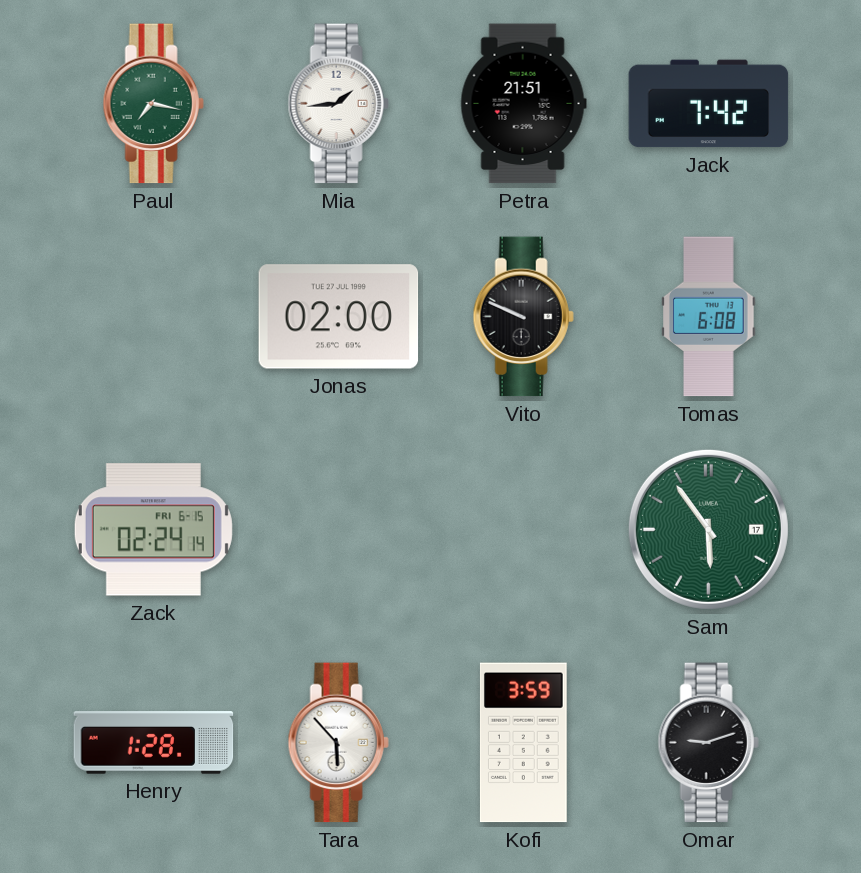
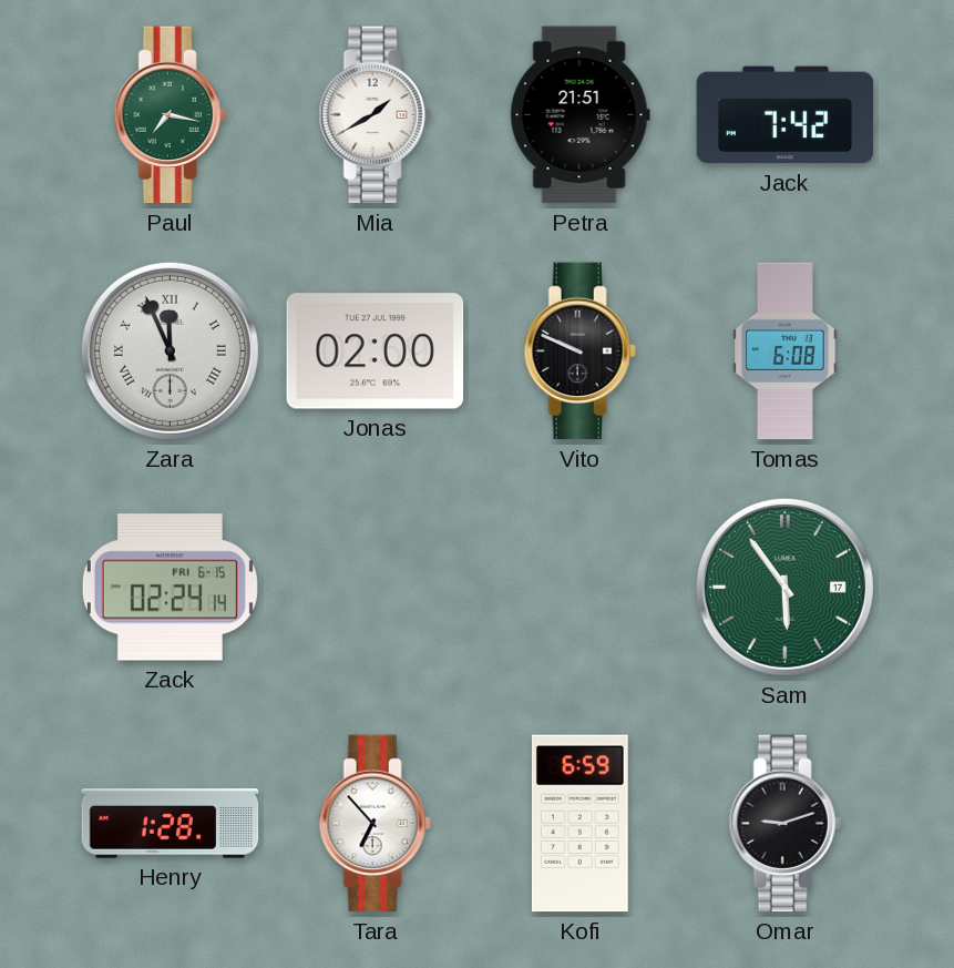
Mia: 1:44 -> 1:40 (375, 115)
Zara: none -> 11:56 (170, 350)
Tara: 5:53 -> 6:53 (375, 824)
Kofi: 3:59 -> 6:59 (579, 824)
